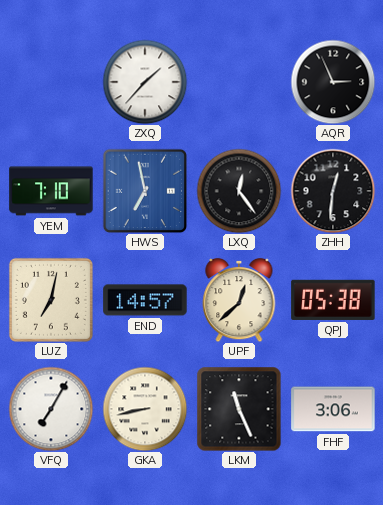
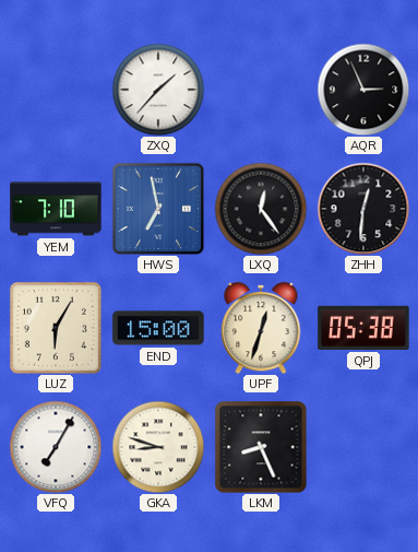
LUZ: 7:02 -> 6:05 (56, 328)
END: 14:57 -> 15:00 (158, 328)
UPF: 12:38 -> 12:33 (261, 328)
GKA: 8:43 -> 8:48 (158, 447)
LKM: 11:26 -> 8:26 (261, 447)
FHF: 3:06 -> none (333, 409)
